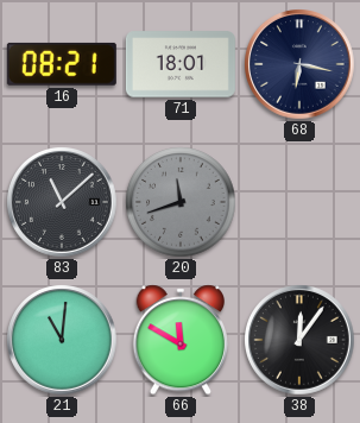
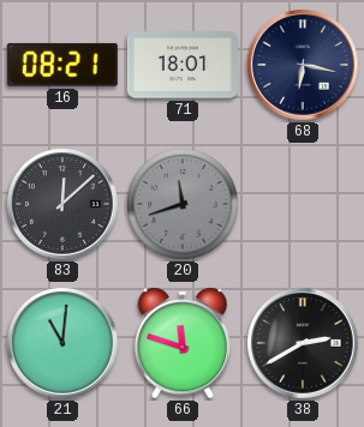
83: 11:08 -> 12:08 (62, 204)
66: 11:50 -> 11:48 (183, 343)
38: 12:06 -> 2:40 (303, 343)
